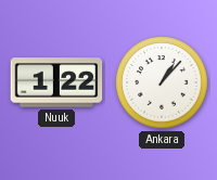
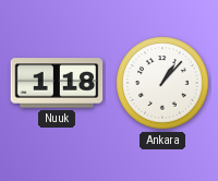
Nuuk: 1:22 -> 1:18 (57, 83)
